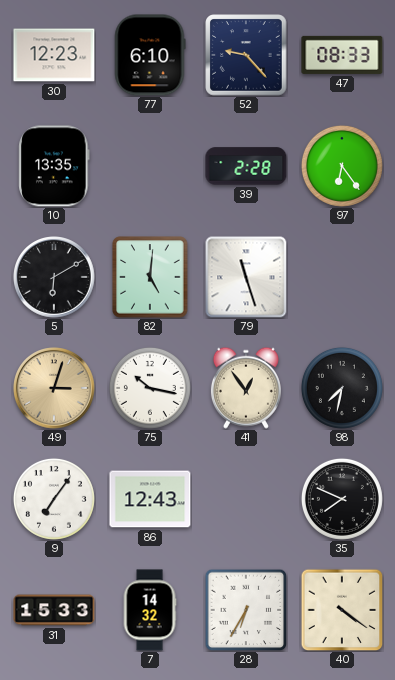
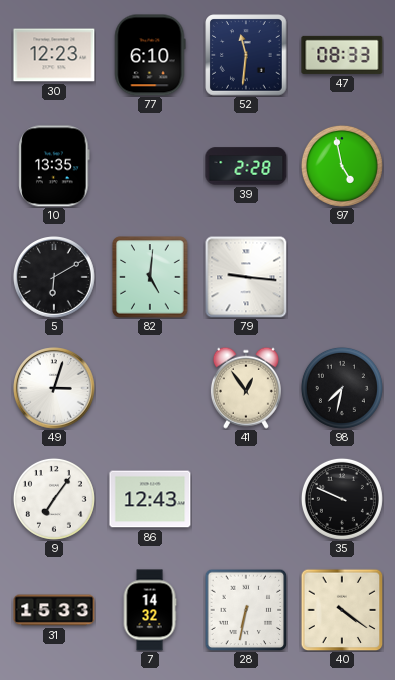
52: 9:23 -> 11:31 (246, 55)
97: 6:24 -> 4:58 (342, 166)
79: 11:27 -> 9:16 (246, 277)
49 dial: champagne -> white (55, 389)
75: 10:17 -> none (150, 388)
35: 7:49 -> 9:49 (342, 499)
28: 6:35 -> 6:32 (246, 610)
